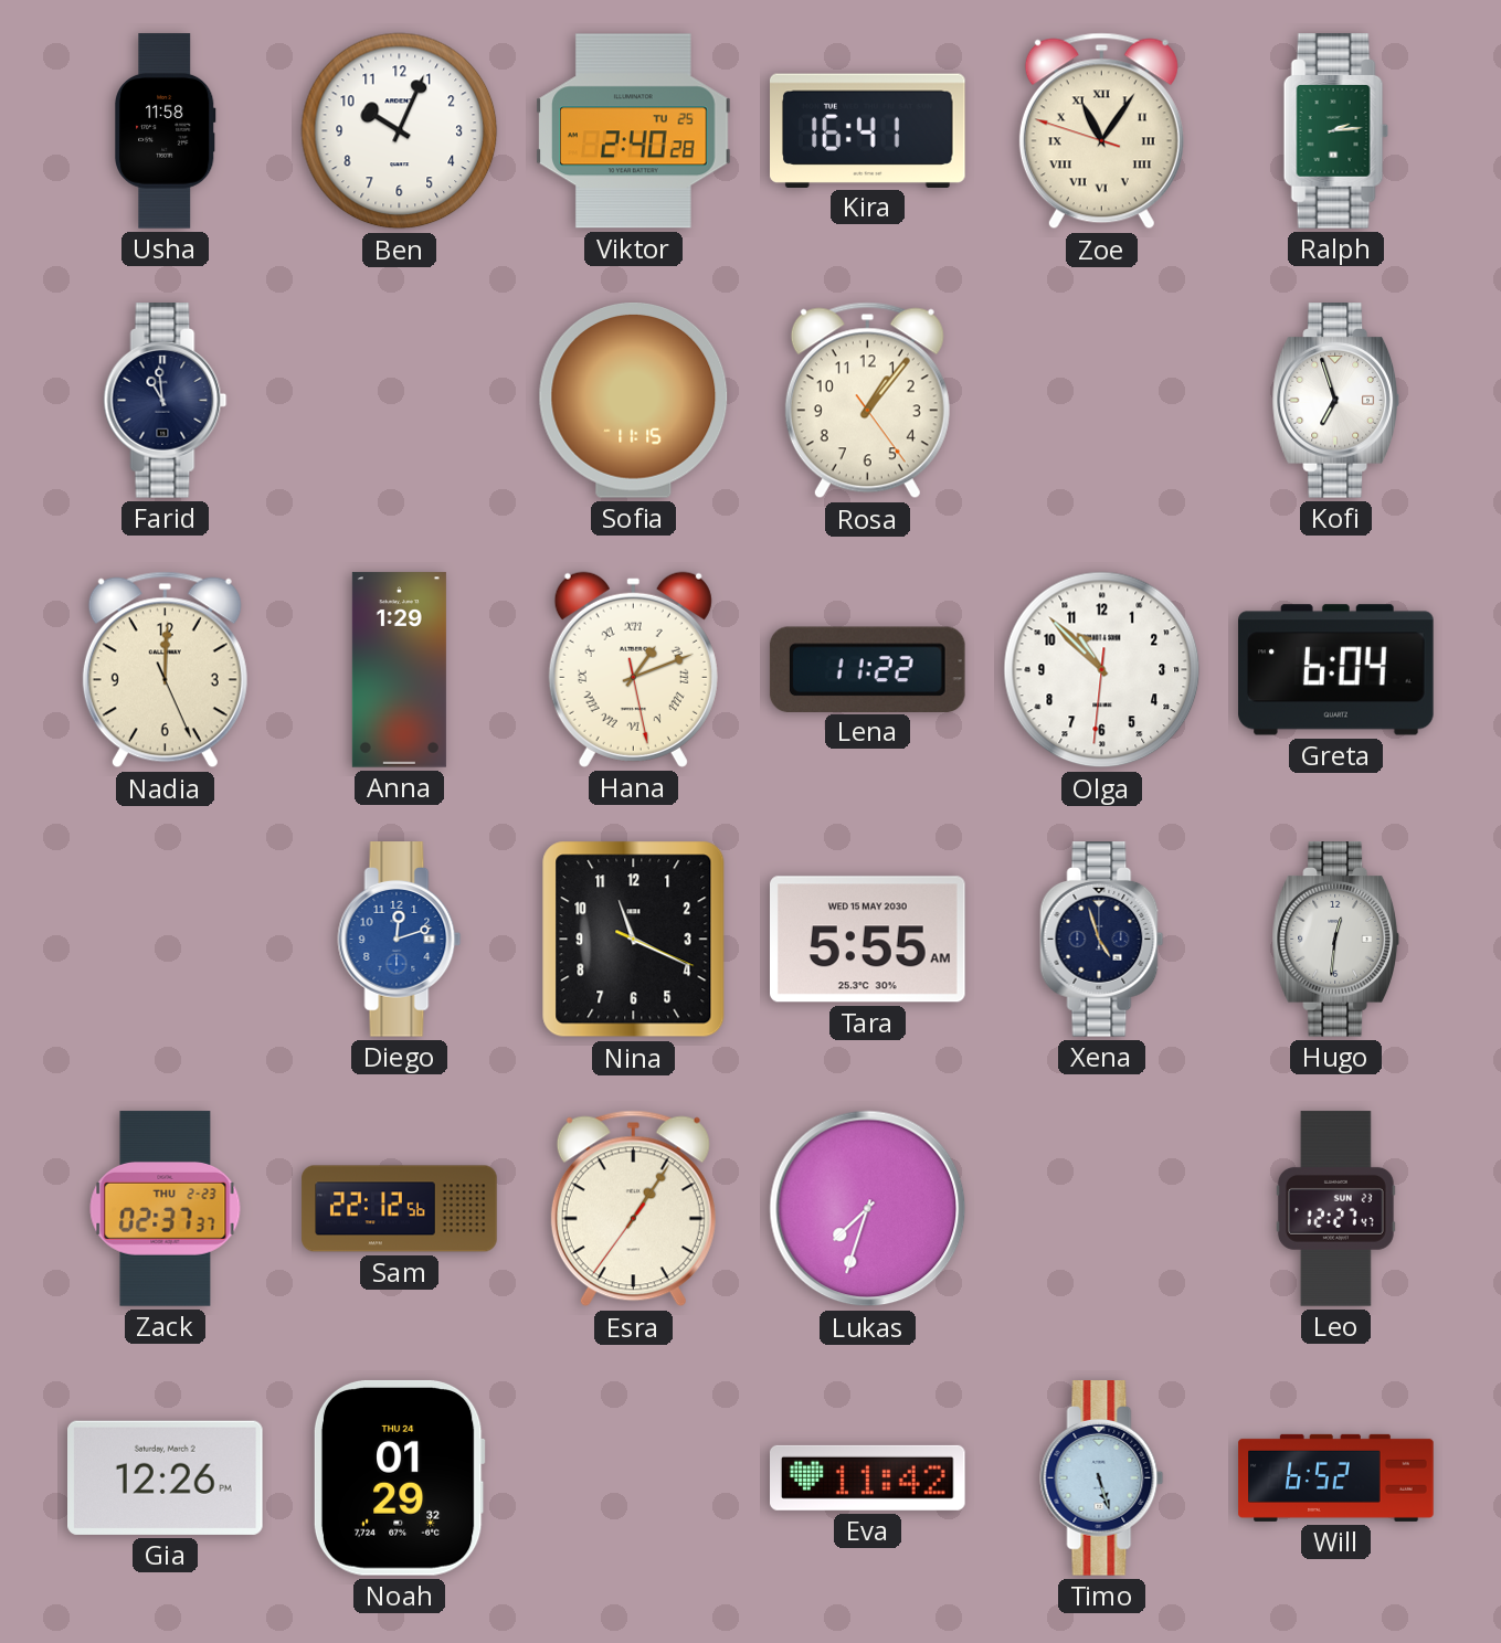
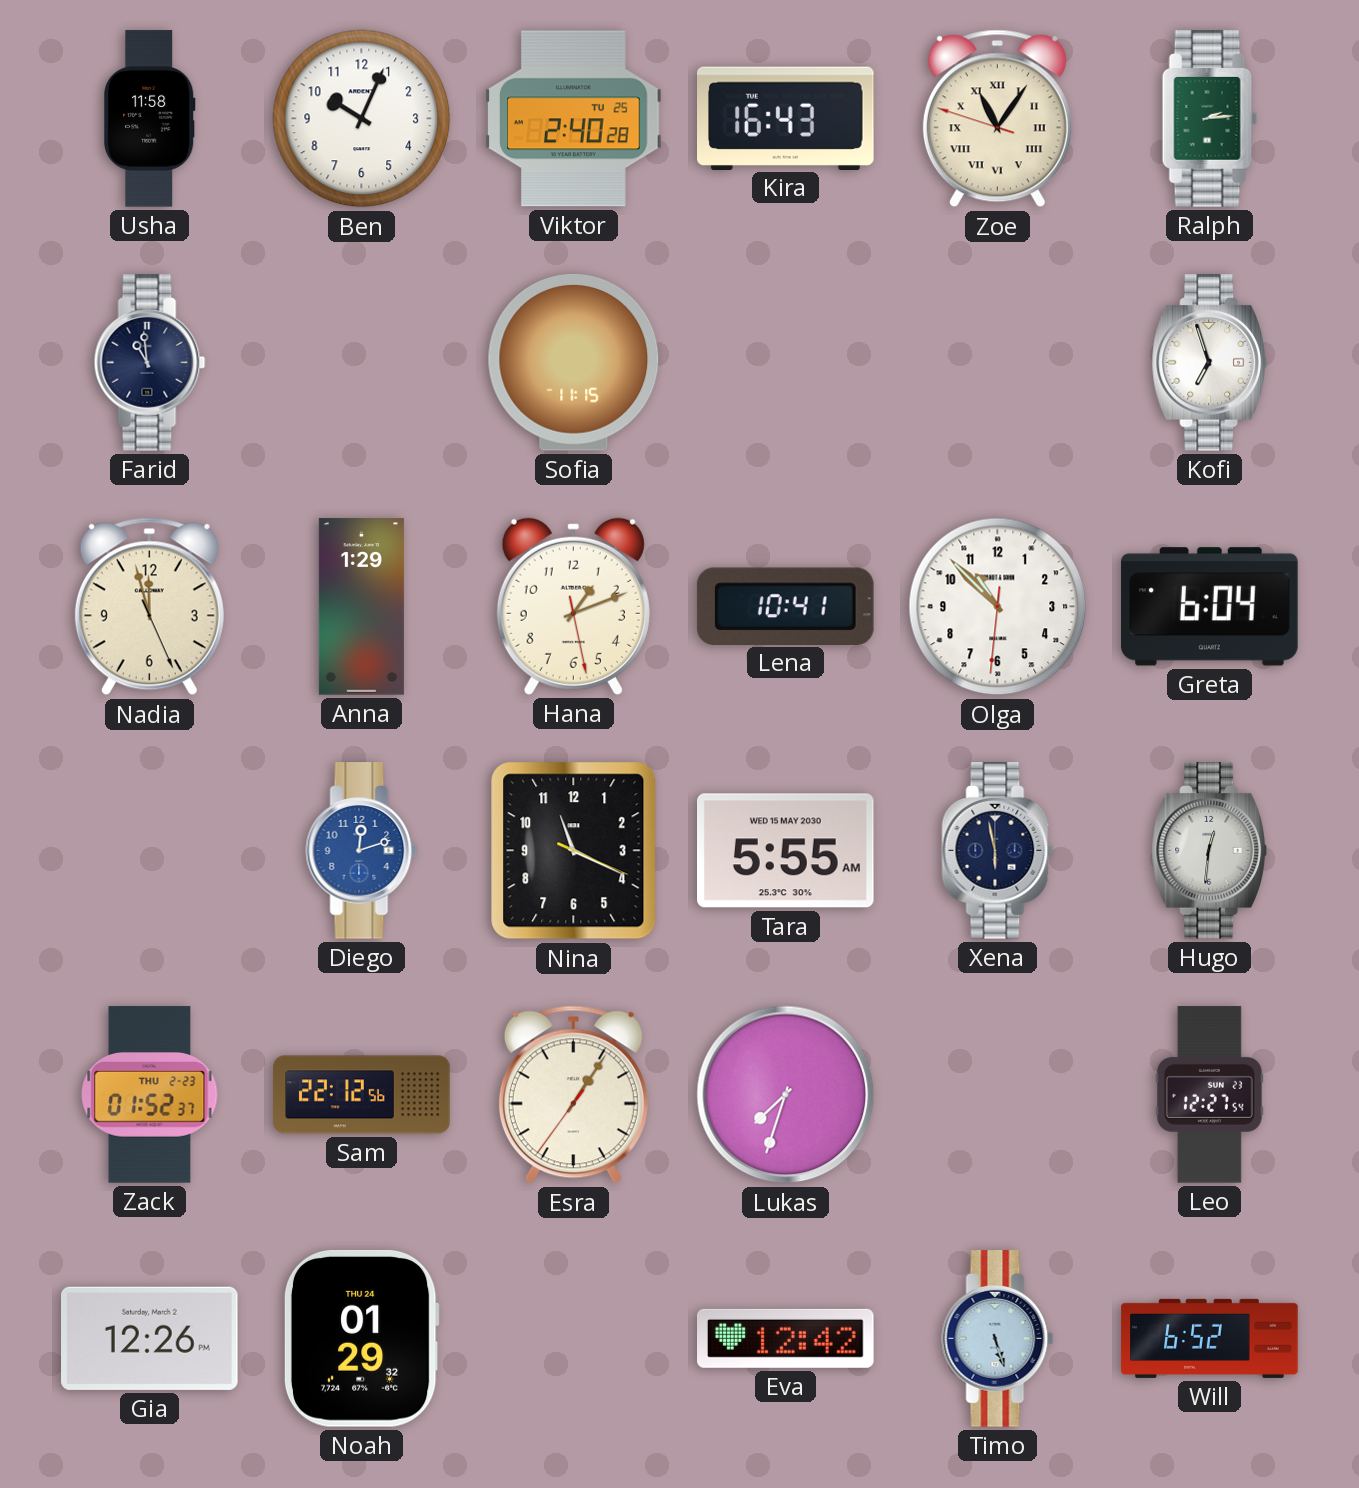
Kira: 16:41 -> 16:43 (786, 118)
Rosa: 1:06 -> none (867, 401)
Nadia: 12:00 -> 11:57 (149, 607)
Hana numerals: Roman -> Arabic (573, 606)
Lena: 11:22 -> 10:41 (785, 606)
Xena: 4:57 -> 5:58 (998, 851)
Zack: 02:37 -> 01:52 (150, 1095)
Leo: 12:27:47 -> 12:27:54 (1209, 1095)
Eva: 11:42 -> 12:42 (786, 1338)
